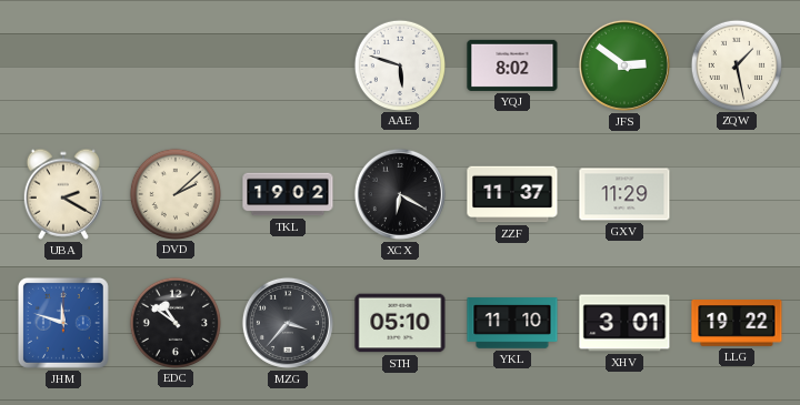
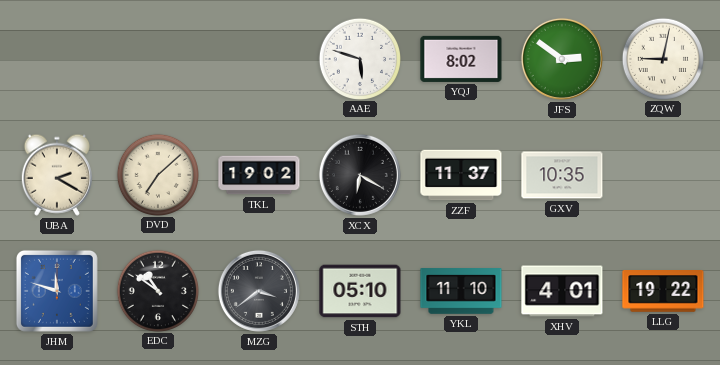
ZQW: 1:28 -> 9:02 (662, 58)
DVD: 2:08 -> 7:08 (157, 174)
GXV: 11:29 -> 10:35 (562, 175)
MZG: 3:37 -> 3:39 (259, 291)
XHV: 3:01 -> 4:01 (562, 291)
